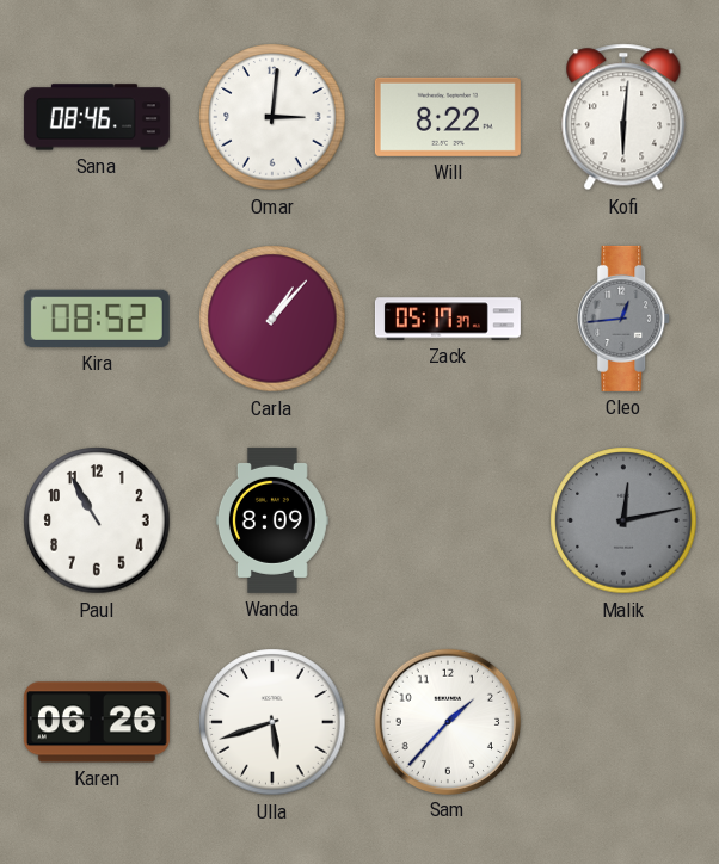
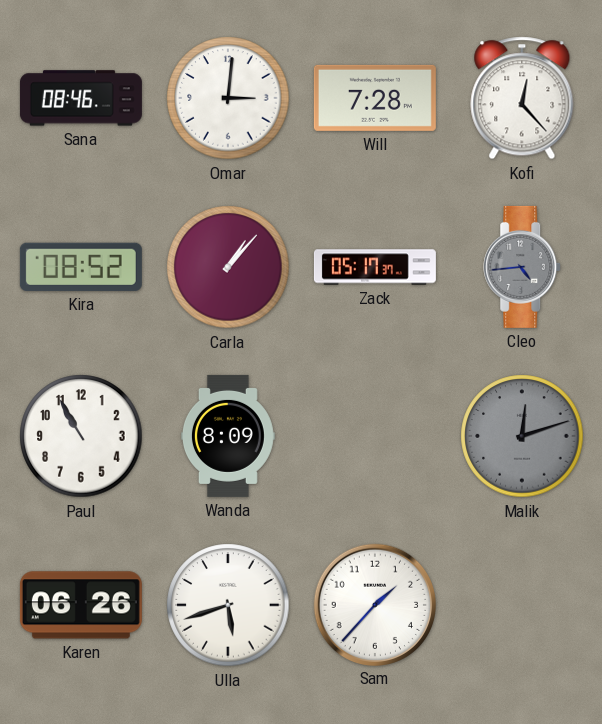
Will: 8:22 -> 7:28 (375, 98)
Kofi: 6:01 -> 12:23 (522, 98)
Cleo: 12:44 -> 4:44 (523, 267)
Malik: 12:13 -> 12:12 (522, 436)
